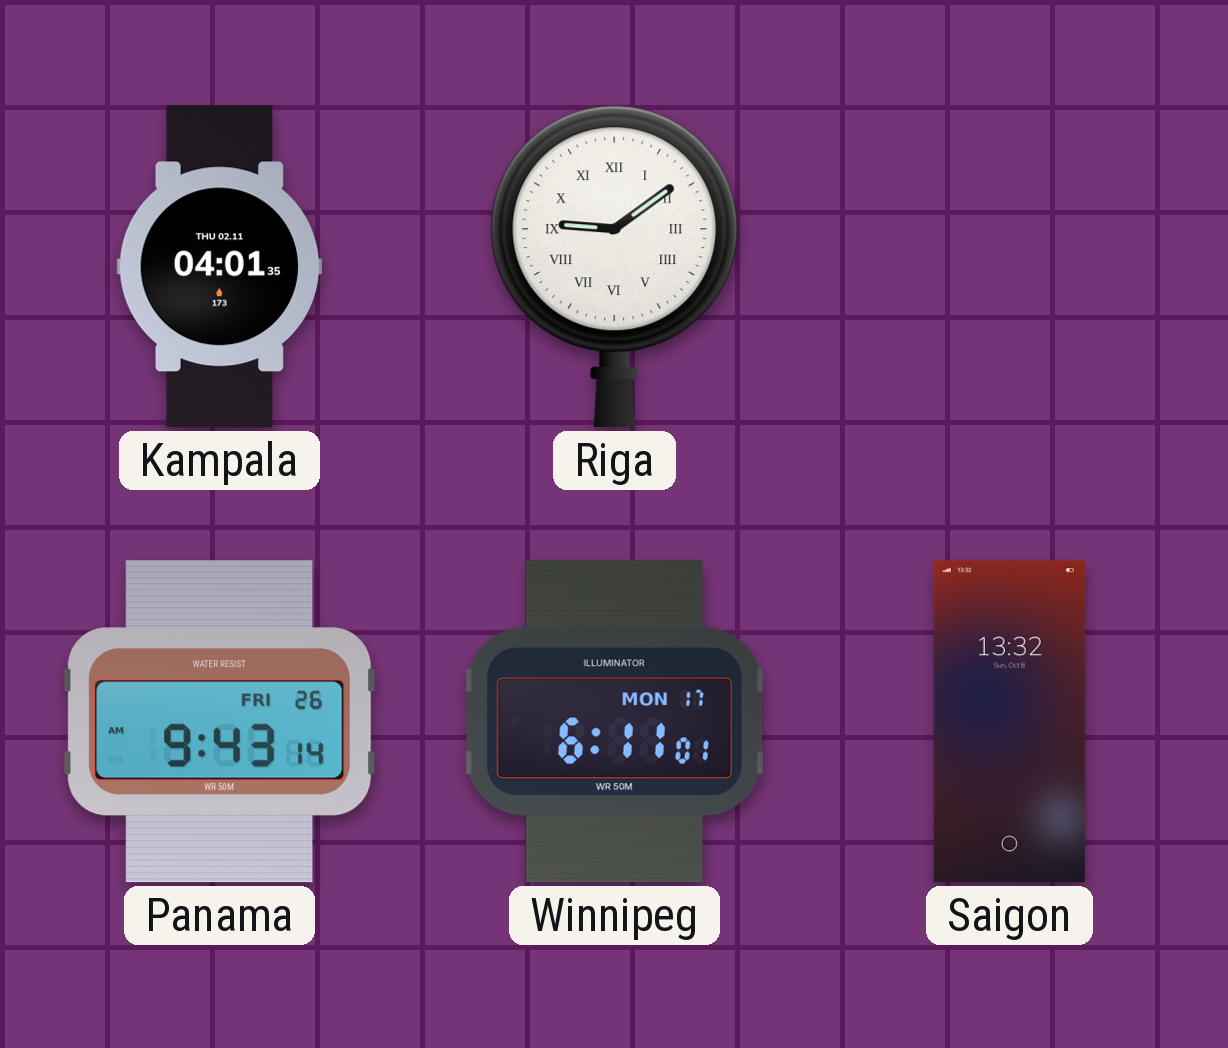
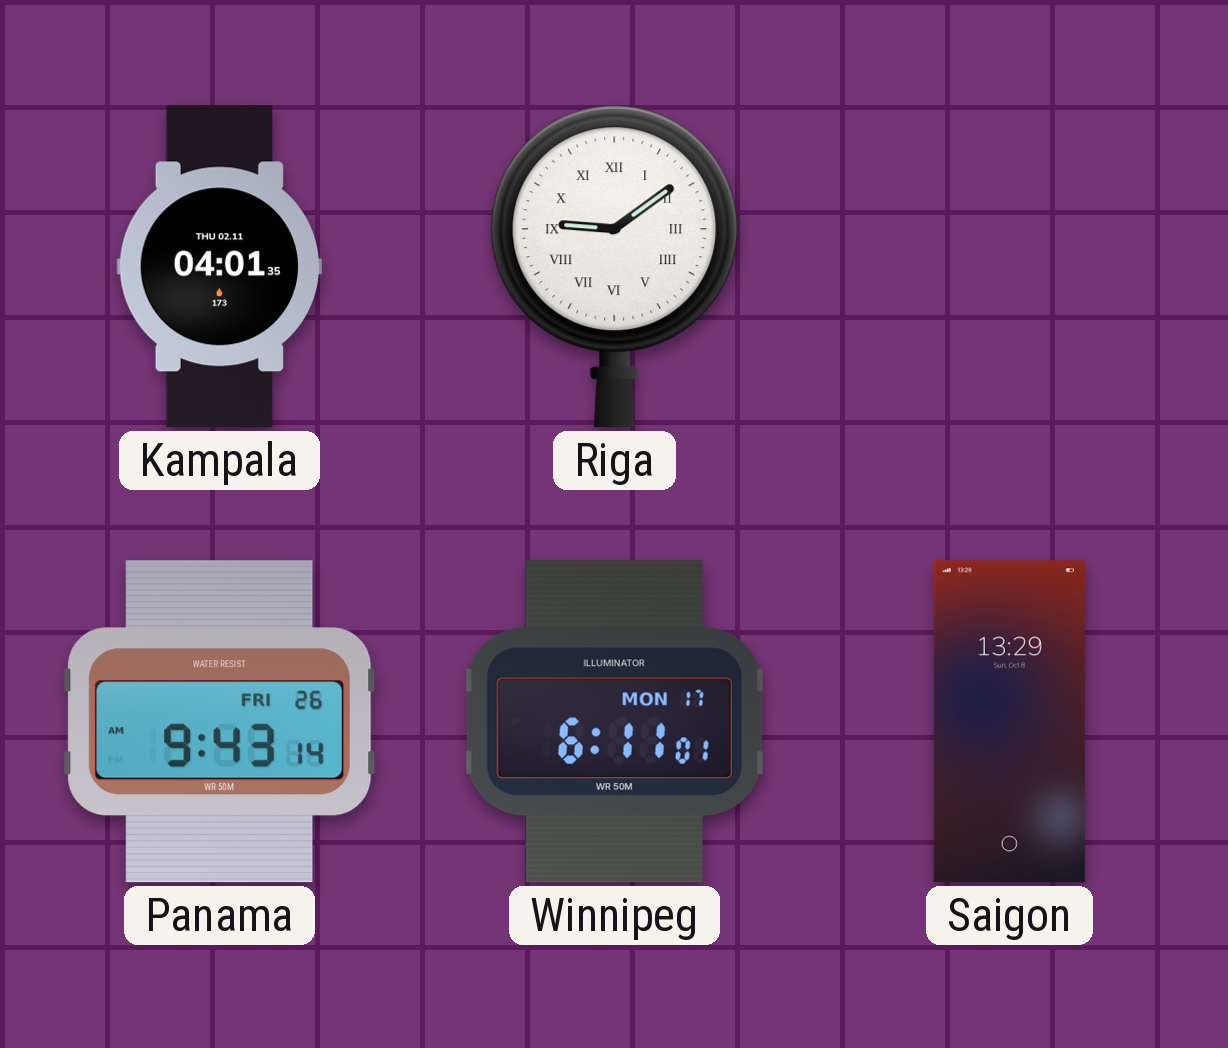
Saigon: 13:32 -> 13:29 (1009, 722)
